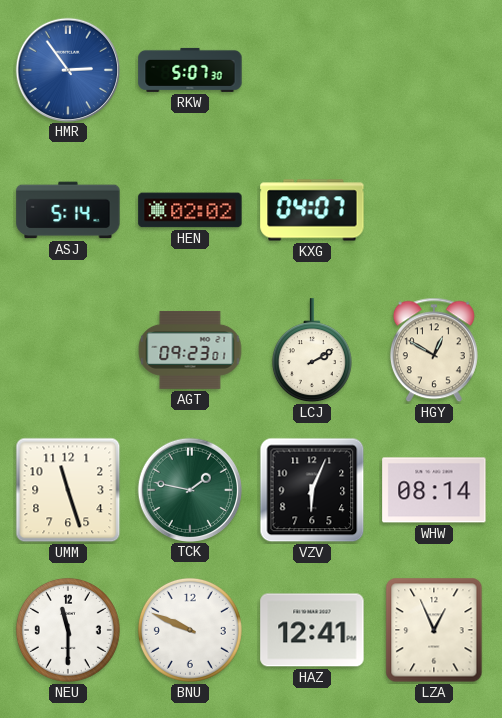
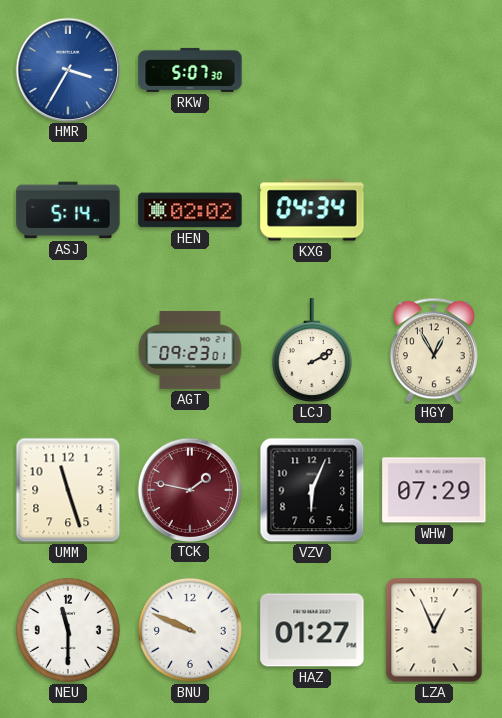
HMR: 2:54 -> 3:35 (67, 69)
KXG: 04:07 -> 04:34 (312, 210)
HGY: 12:50 -> 12:55 (434, 350)
TCK dial: green -> burgundy (189, 489)
WHW: 08:14 -> 07:29 (434, 490)
HAZ: 12:41 -> 01:27 (312, 630)
